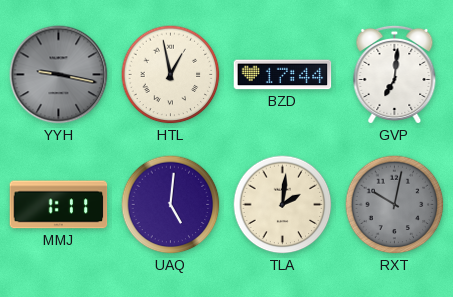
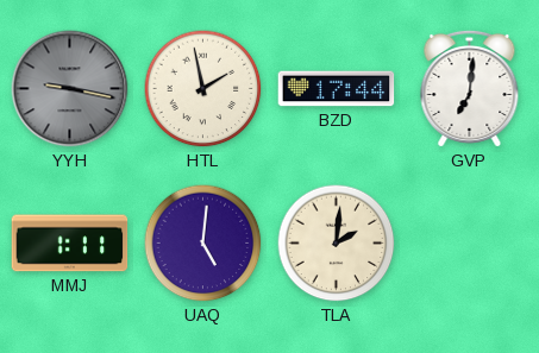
HTL: 12:58 -> 1:58 (203, 89)
RXT: 10:02 -> none (395, 205)
